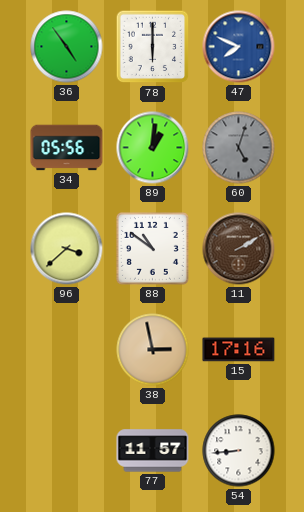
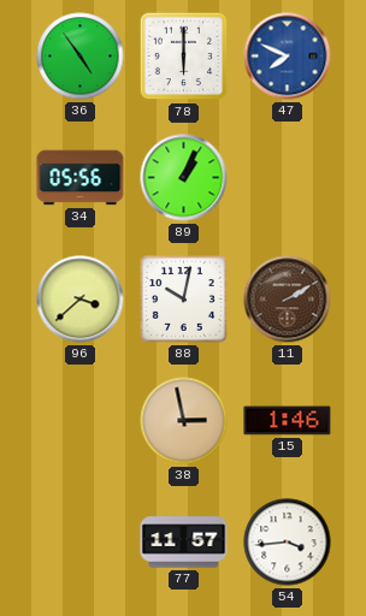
89: 1:01 -> 1:04 (184, 178)
60: 5:03 -> none (239, 148)
88: 10:51 -> 10:02 (183, 298)
15: 17:16 -> 1:46 (288, 421)
54: 8:44 -> 3:44 (288, 543)
